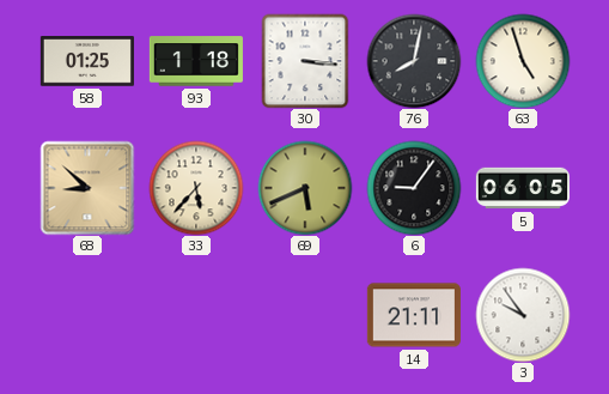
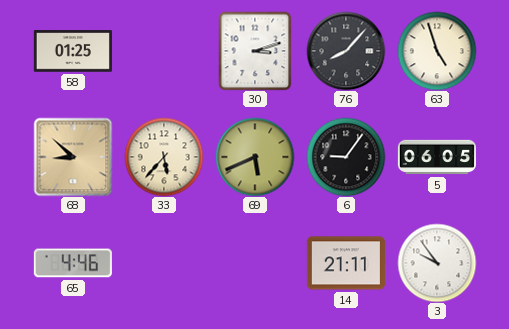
93: 1:18 -> none (196, 61)
30: 3:16 -> 3:12 (255, 51)
76: 8:02 -> 8:07 (346, 51)
65: none -> 4:46 (73, 263)
